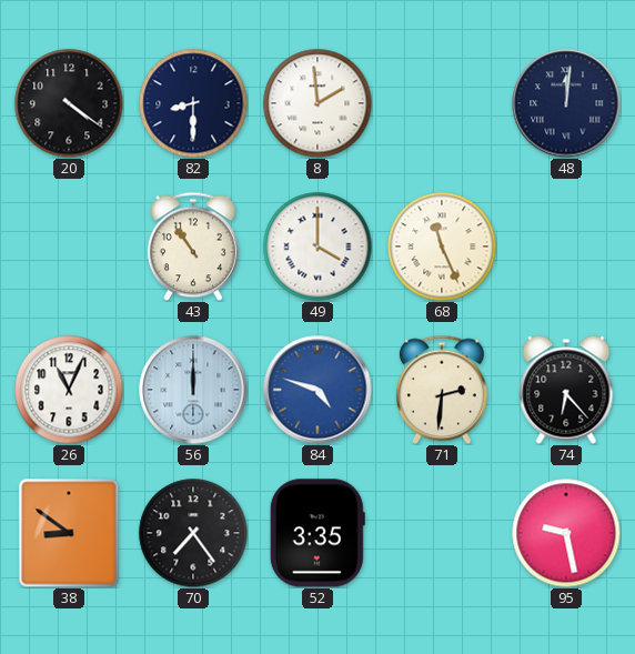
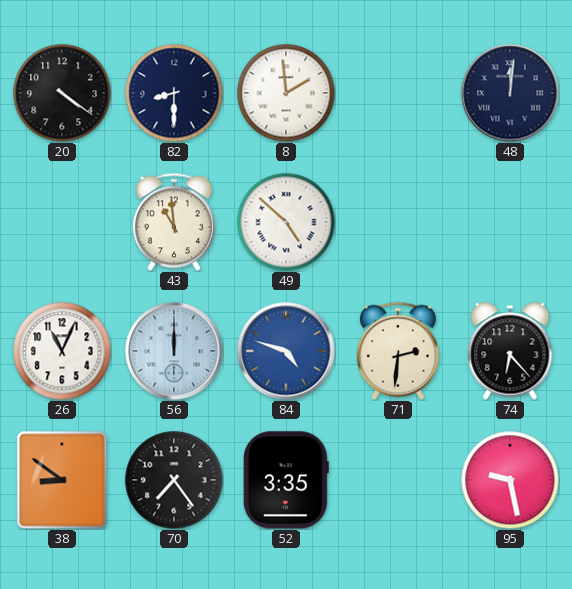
43: 10:54 -> 10:59 (174, 222)
49: 4:00 -> 4:52 (286, 222)
68: 11:26 -> none (442, 246)
